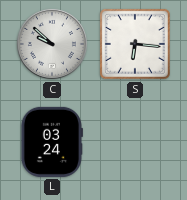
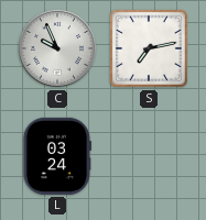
C: 9:52 -> 9:56 (57, 48)
S: 6:16 -> 7:13 (149, 48)
